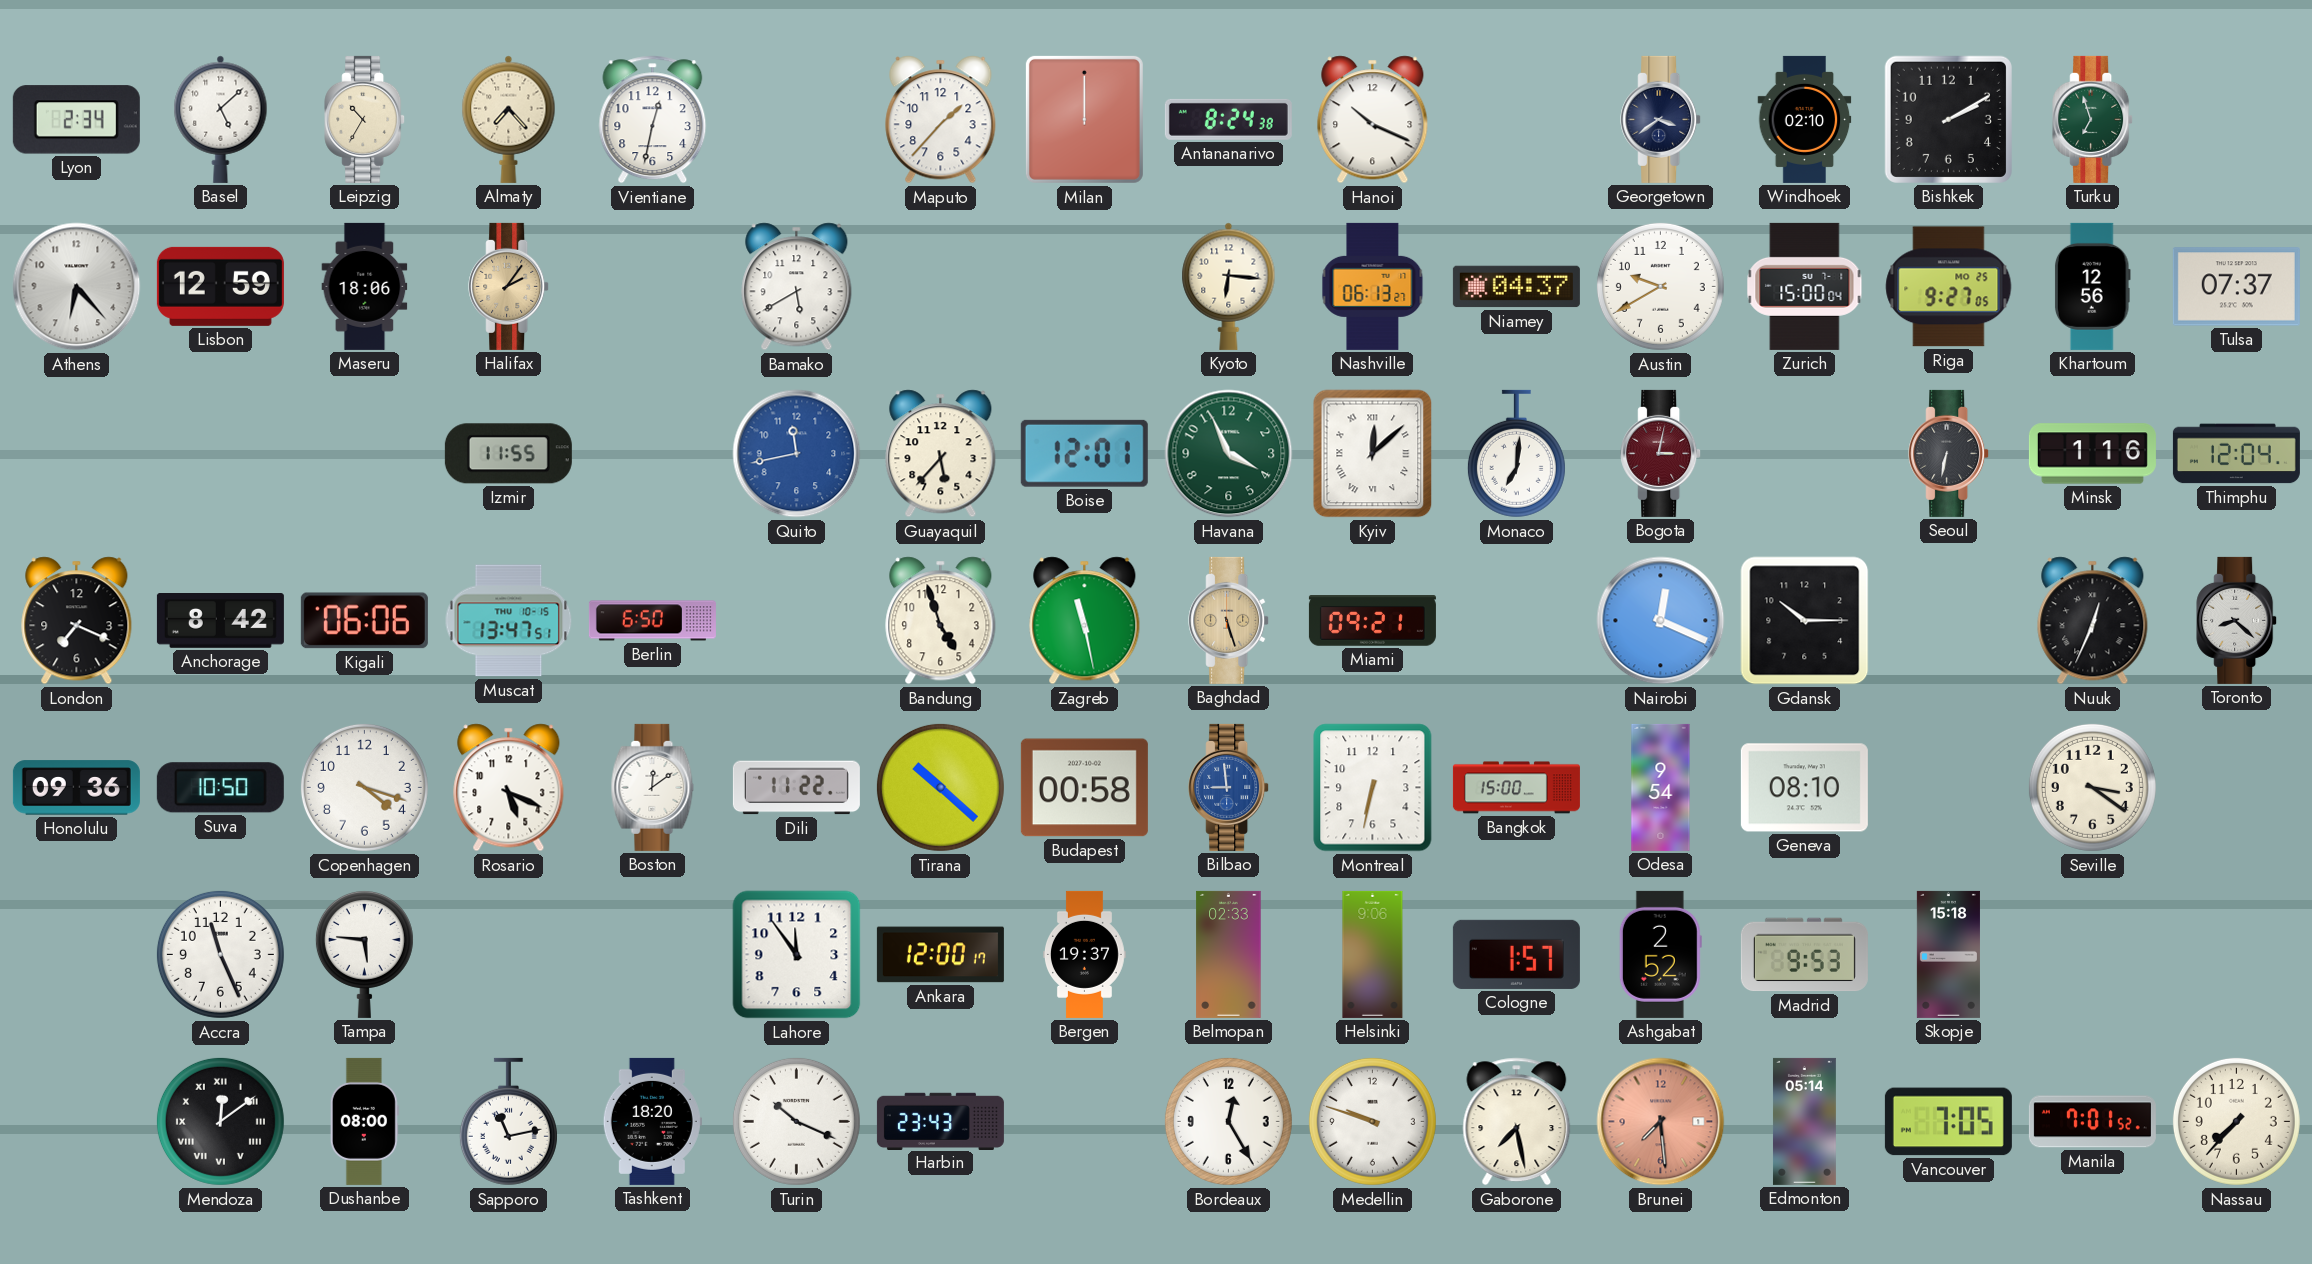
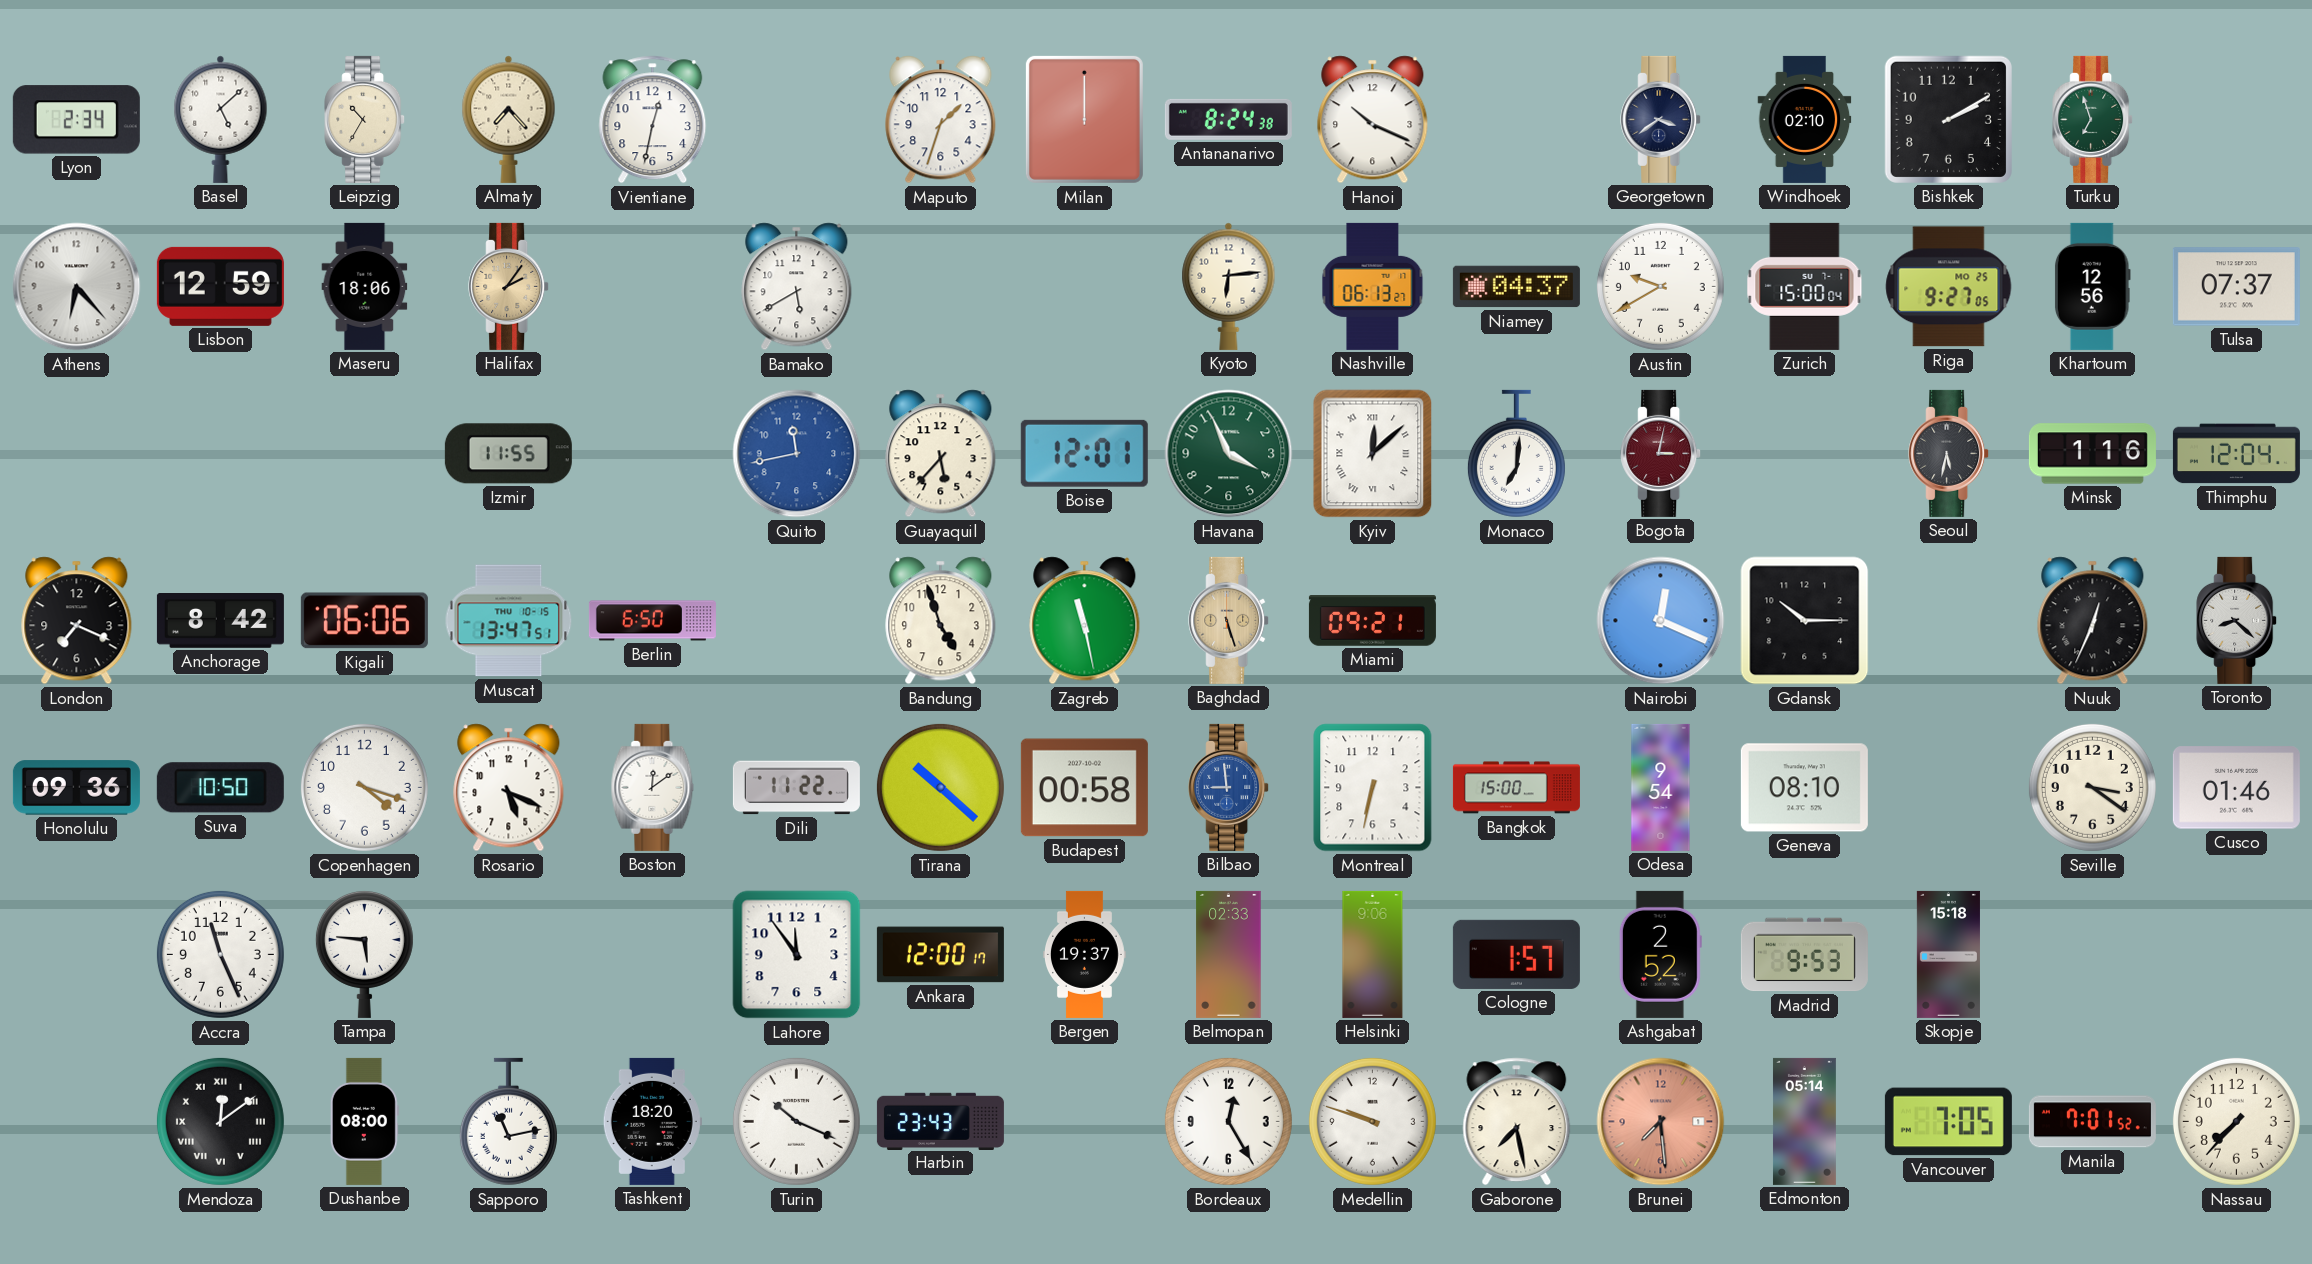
Maputo: 1:37 -> 1:33 (941, 120)
Kyoto: 6:16 -> 6:14 (1229, 286)
Seoul: 6:32 -> 5:32 (1949, 453)
Cusco: none -> 01:46 (2236, 788)
